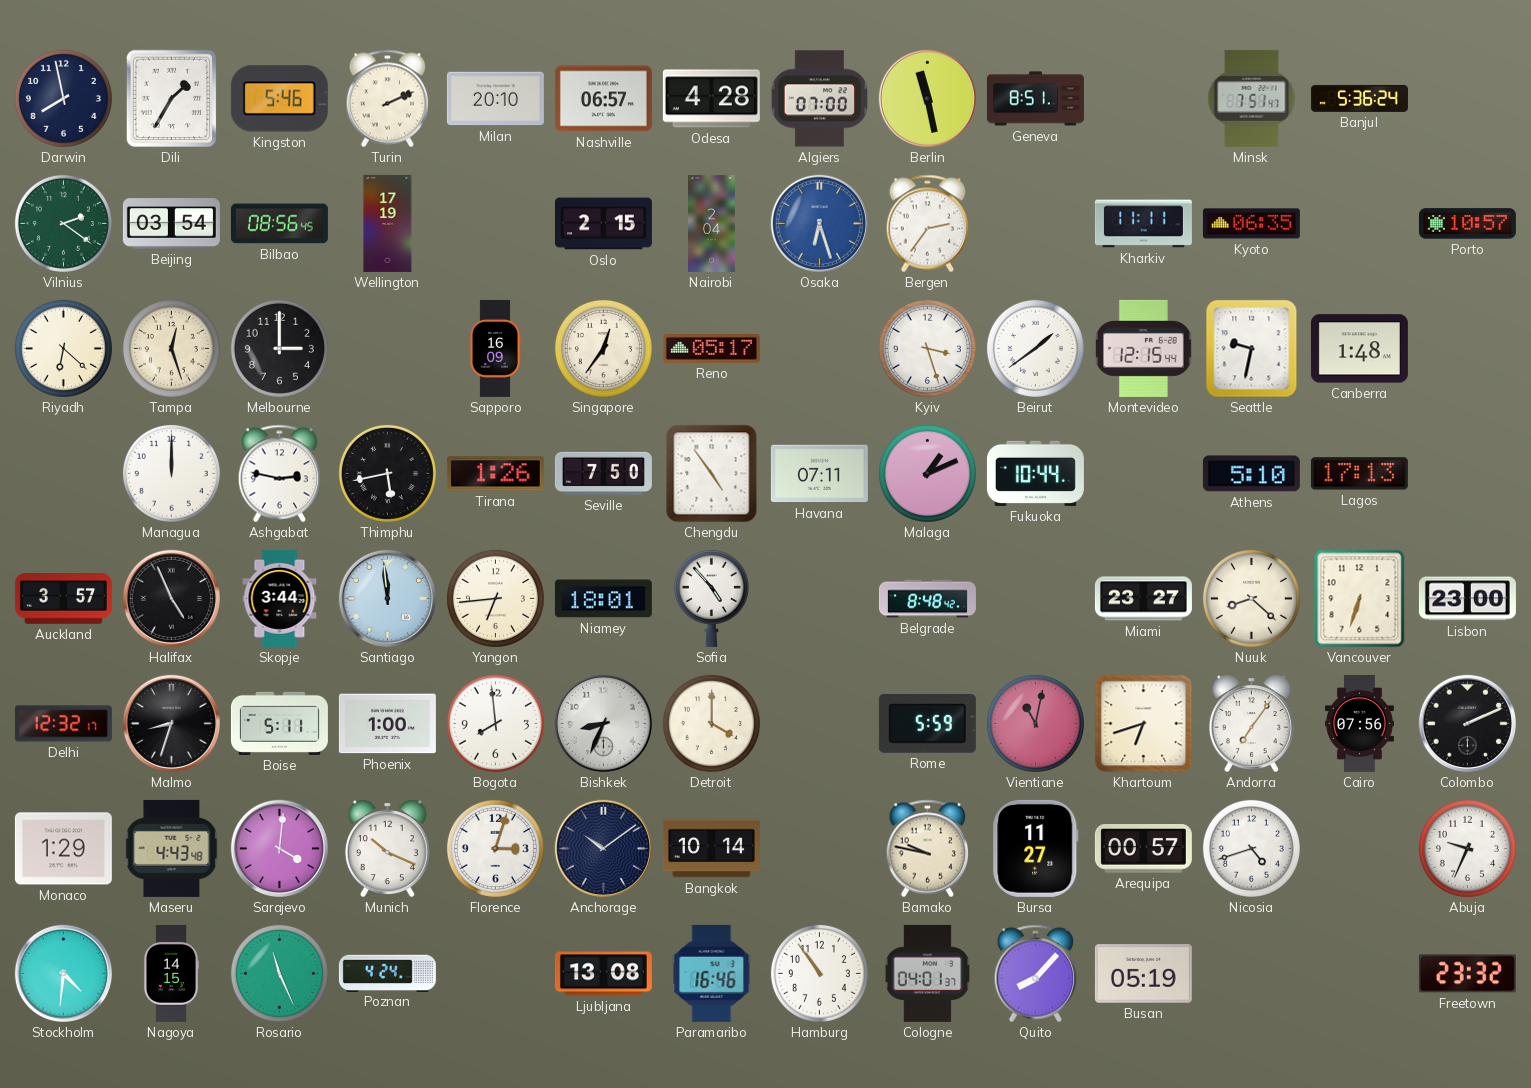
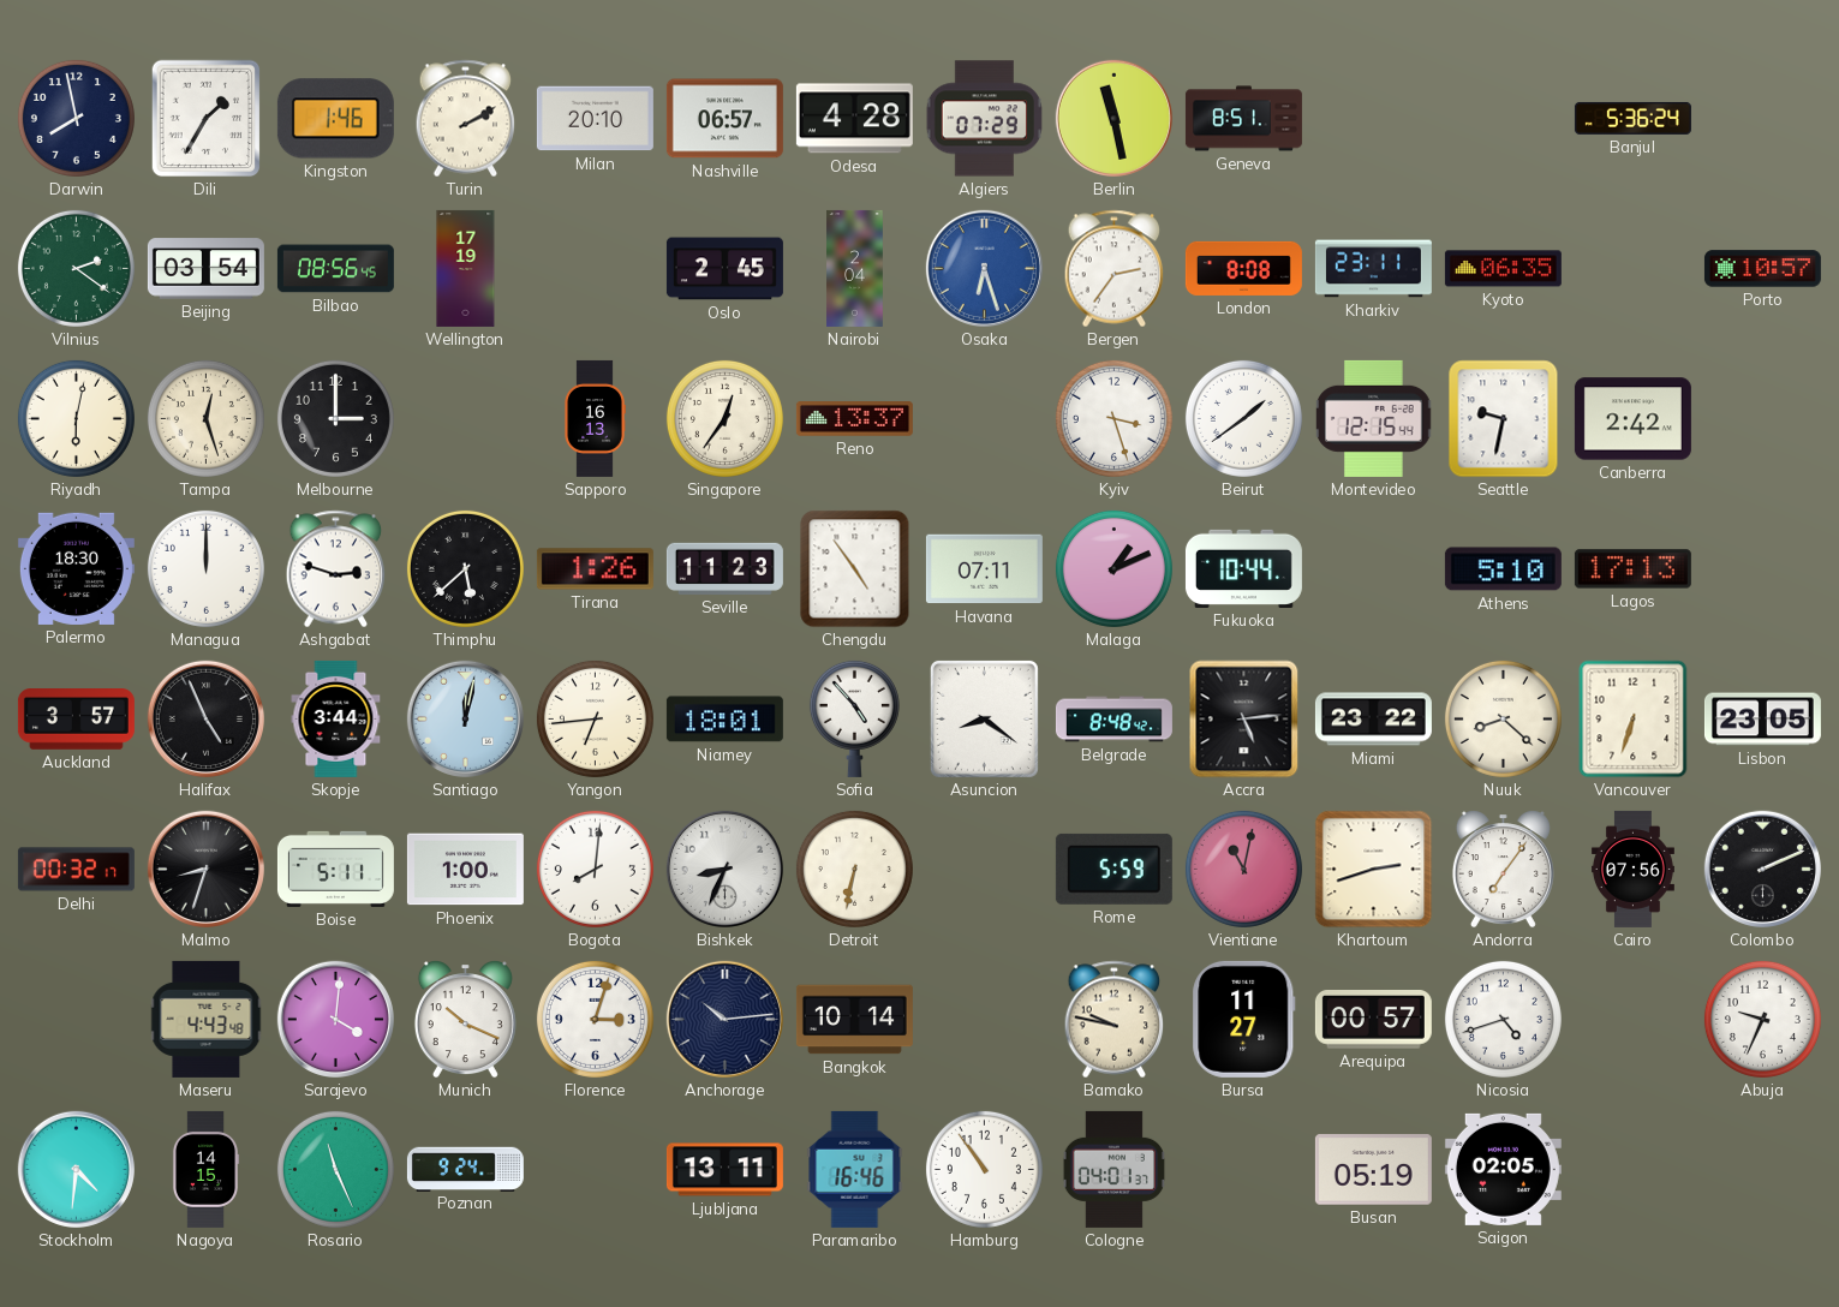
Kingston: 5:46 -> 1:46 (335, 119)
Turin: 2:11 -> 2:10 (466, 119)
Algiers: 07:00 -> 07:29 (984, 119)
Minsk: 7:51 -> none (1252, 98)
Oslo: 2:15 -> 2:45 (724, 269)
London: none -> 8:08 (1243, 268)
Kharkiv: 11:11 -> 23:11 (1373, 269)
Riyadh: 6:22 -> 6:02 (76, 418)
Sapporo: 16:09 -> 16:13 (595, 418)
Reno: 05:17 -> 13:37 (854, 419)
Canberra: 1:48 -> 2:42 (1632, 419)
Palermo: none -> 18:30 (76, 568)
Ashgabat: 2:47 -> 2:48 (336, 569)
Thimphu: 5:43 -> 5:38 (465, 568)
Seville: 7:50 -> 11:23 (724, 568)
Santiago: 11:59 -> 12:02 (465, 718)
Asuncion: none -> 8:21 (984, 718)
Accra: none -> 5:14 (1244, 720)
Miami: 23:27 -> 23:22 (1373, 720)
Lisbon: 23:00 -> 23:05 (1762, 720)
Delhi: 12:32 -> 00:32 (76, 870)
Bogota: 7:59 -> 8:01 (595, 869)
Detroit: 4:00 -> 6:32 (854, 869)
Khartoum: 6:42 -> 2:42 (1374, 870)
Monaco: 1:29 -> none (63, 849)
Anchorage: 10:09 -> 10:14 (724, 1019)
Poznan: 4:24 -> 9:24 (465, 1169)
Ljubljana: 13:08 -> 13:11 (724, 1170)
Quito: 8:07 -> none (1036, 974)
Saigon: none -> 02:05 (1503, 1169)
Freetown: 23:32 -> none (1467, 974)
